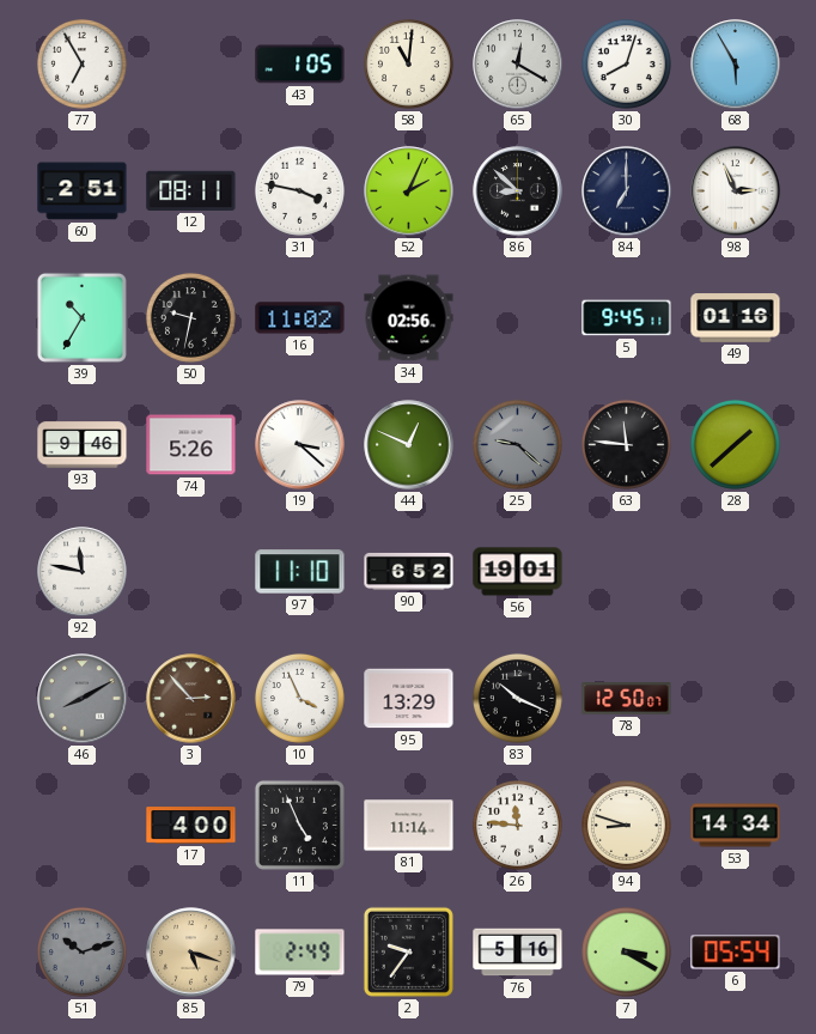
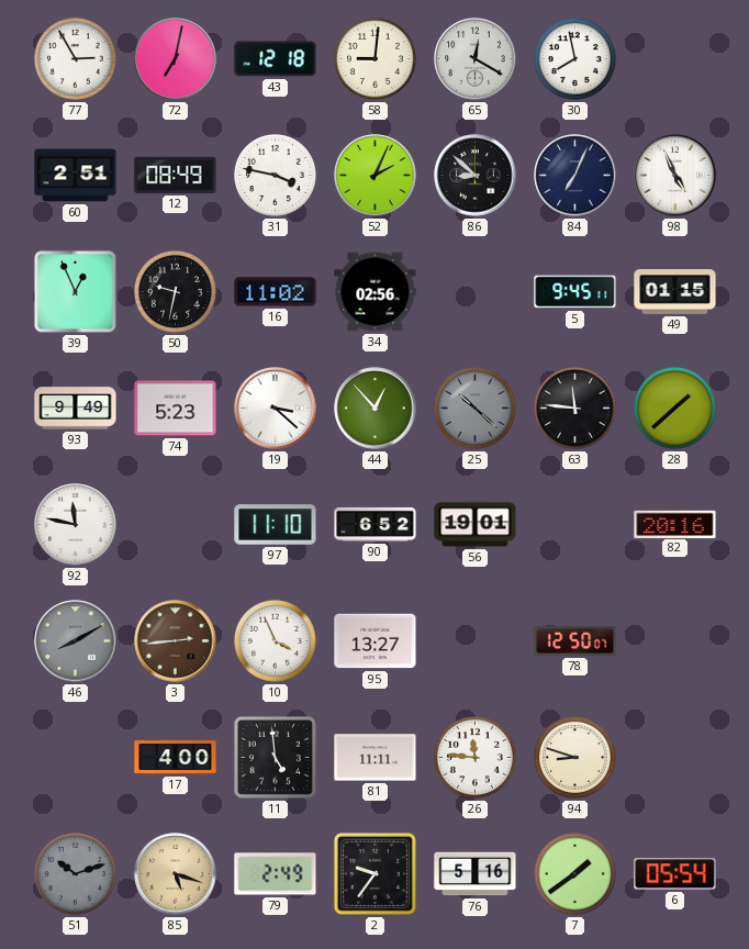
77: 6:55 -> 2:55 (76, 59)
72: none -> 7:02 (176, 59)
43: 1:05 -> 12:18 (276, 59)
58: 11:01 -> 9:01 (376, 59)
30: 8:03 -> 7:58 (575, 59)
68: 5:55 -> none (736, 65)
12: 08:11 -> 08:49 (176, 175)
84: 7:00 -> 7:04 (575, 176)
98: 2:56 -> 4:56 (675, 176)
39: 10:35 -> 12:56 (75, 291)
49: 01:16 -> 01:15 (675, 292)
93: 9:46 -> 9:49 (76, 409)
74: 5:26 -> 5:23 (176, 409)
44: 12:49 -> 12:53 (376, 409)
25: 9:22 -> 10:22 (476, 409)
82: none -> 20:16 (675, 524)
3: 2:53 -> 2:44 (176, 641)
95: 13:29 -> 13:27 (376, 641)
83: 10:19 -> none (518, 699)
11: 4:56 -> 4:59 (275, 757)
81: 11:14 -> 11:11 (376, 758)
53: 14:34 -> none (736, 826)
7: 3:20 -> 1:39 (575, 874)
